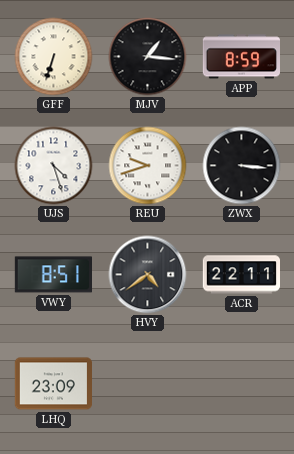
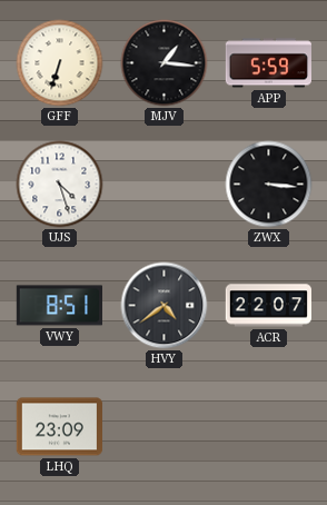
APP: 8:59 -> 5:59 (268, 63)
REU: 9:42 -> none (148, 166)
ACR: 22:11 -> 22:07 (268, 306)
